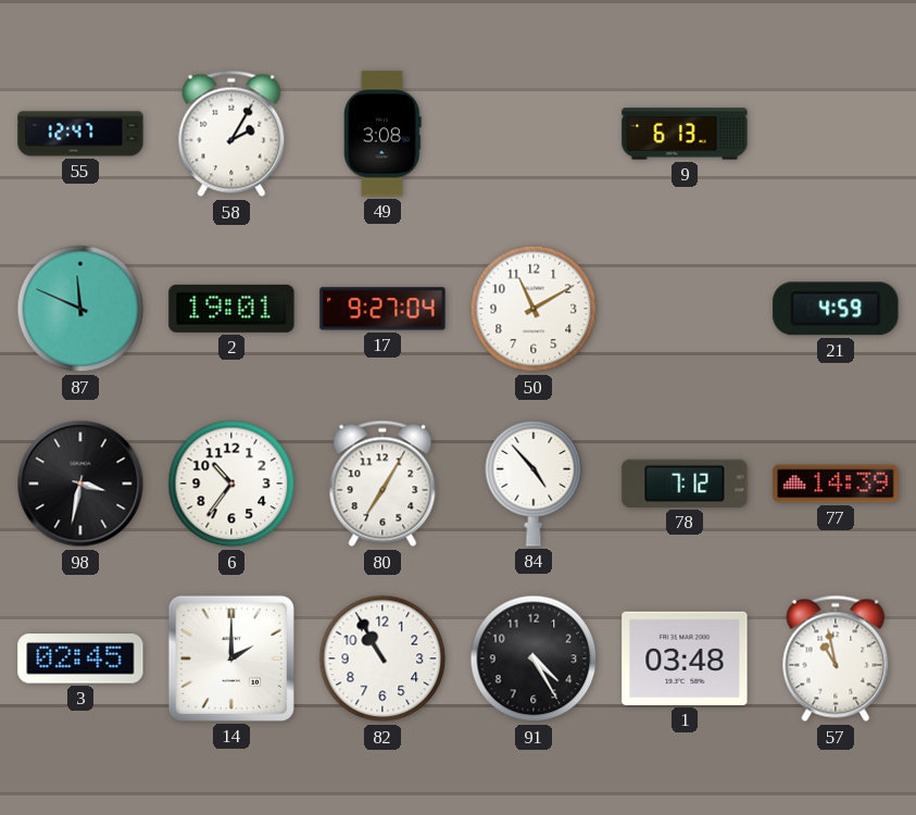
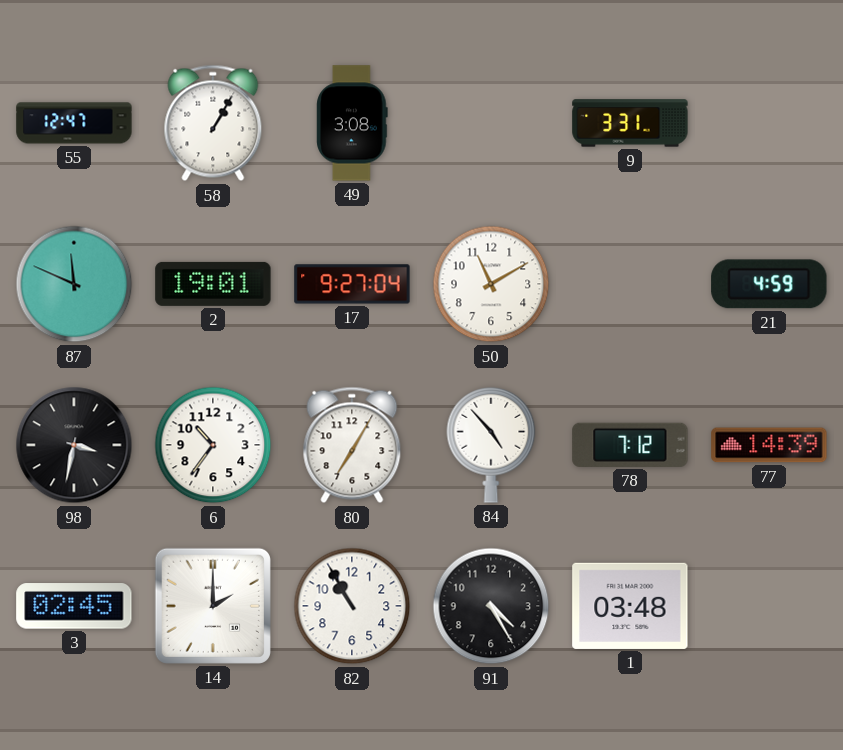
58: 2:05 -> 1:05 (213, 123)
9: 6:13 -> 3:31 (630, 123)
57: 10:58 -> none (836, 659)
